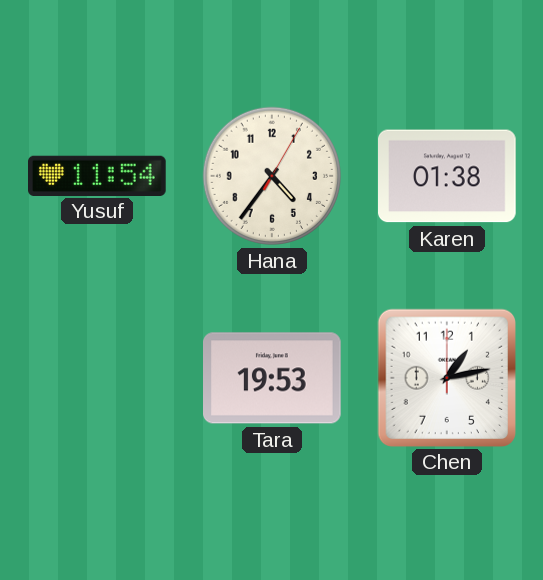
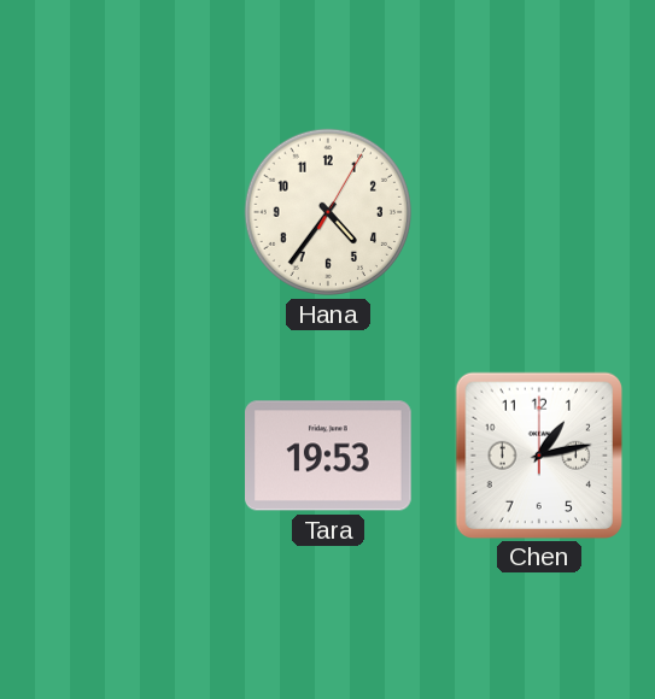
Yusuf: 11:54 -> none (97, 175)
Karen: 01:38 -> none (447, 176)
